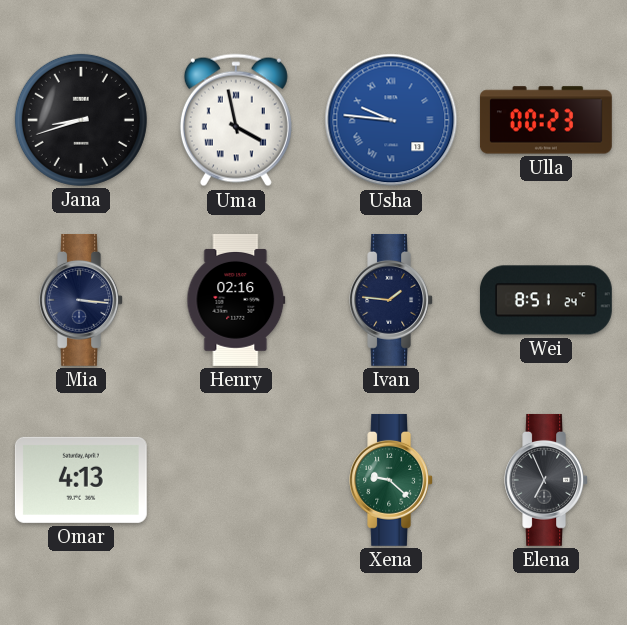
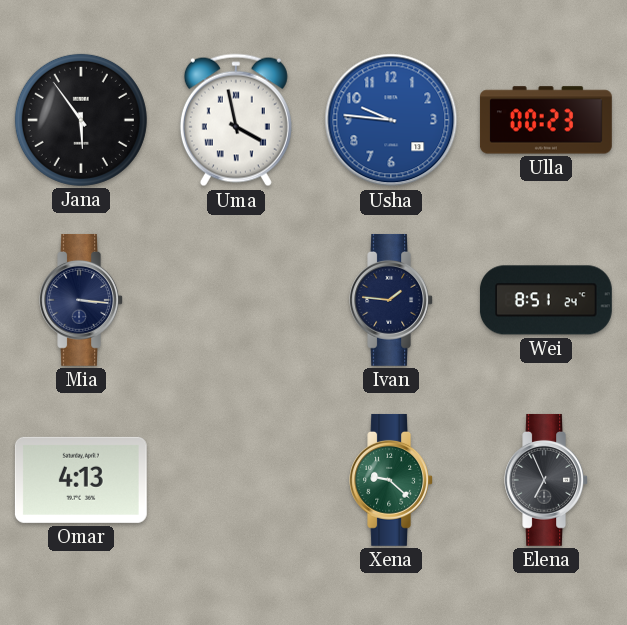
Jana: 8:42 -> 5:54 (81, 120)
Usha numerals: Roman -> Arabic (391, 120)
Henry: 02:16 -> none (236, 300)
